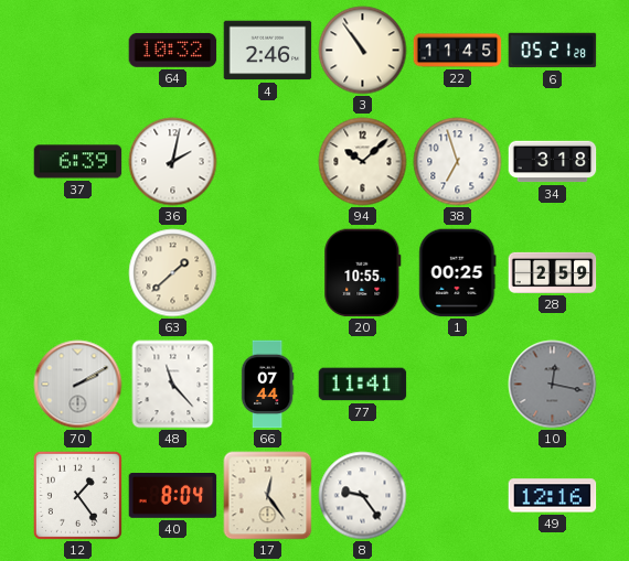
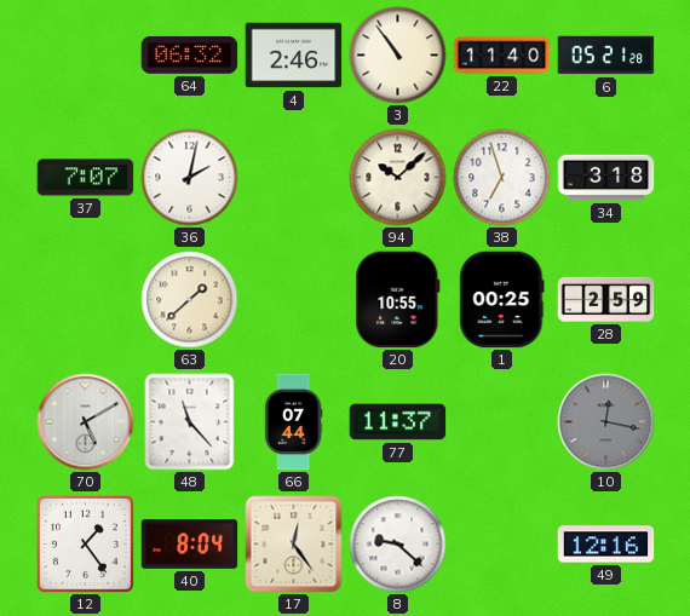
64: 10:32 -> 06:32 (190, 56)
22: 11:45 -> 11:40 (502, 56)
37: 6:39 -> 7:07 (86, 178)
70: 2:10 -> 5:10 (86, 422)
77: 11:41 -> 11:37 (398, 422)
8: 9:24 -> 9:22 (398, 545)
